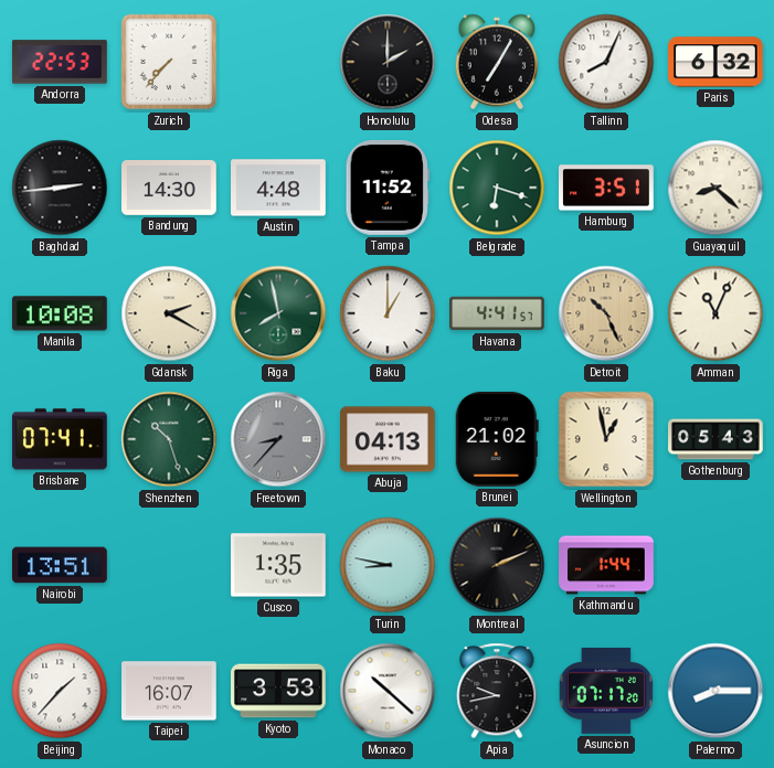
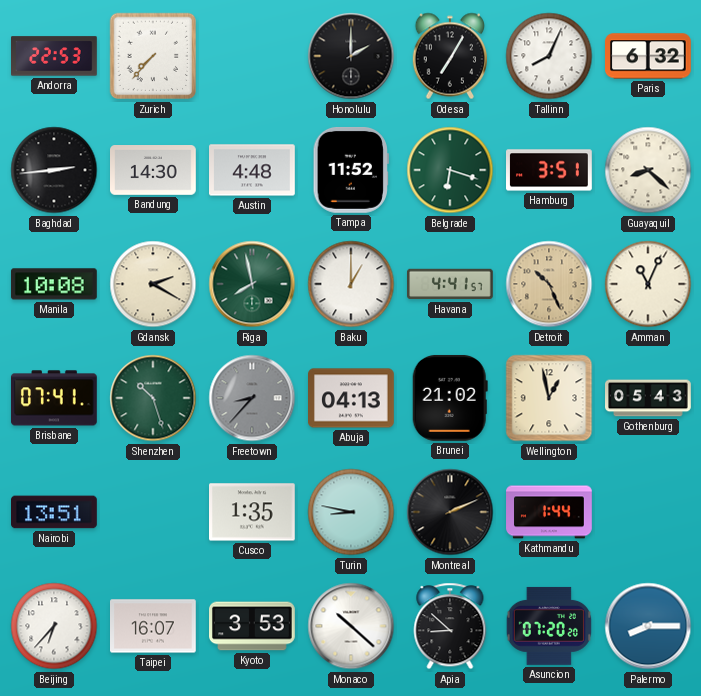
Beijing: 1:37 -> 6:37 (54, 626)
Apia: 9:43 -> 8:52 (450, 626)
Asuncion: 07:17 -> 07:20 (549, 626)
